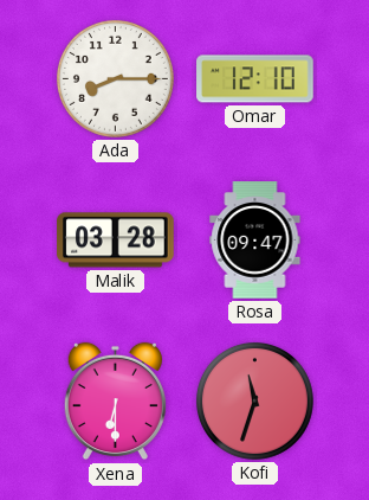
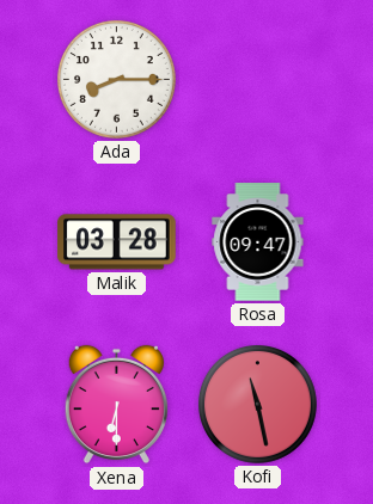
Omar: 12:10 -> none (255, 79)
Kofi: 11:33 -> 11:28 (257, 404)
